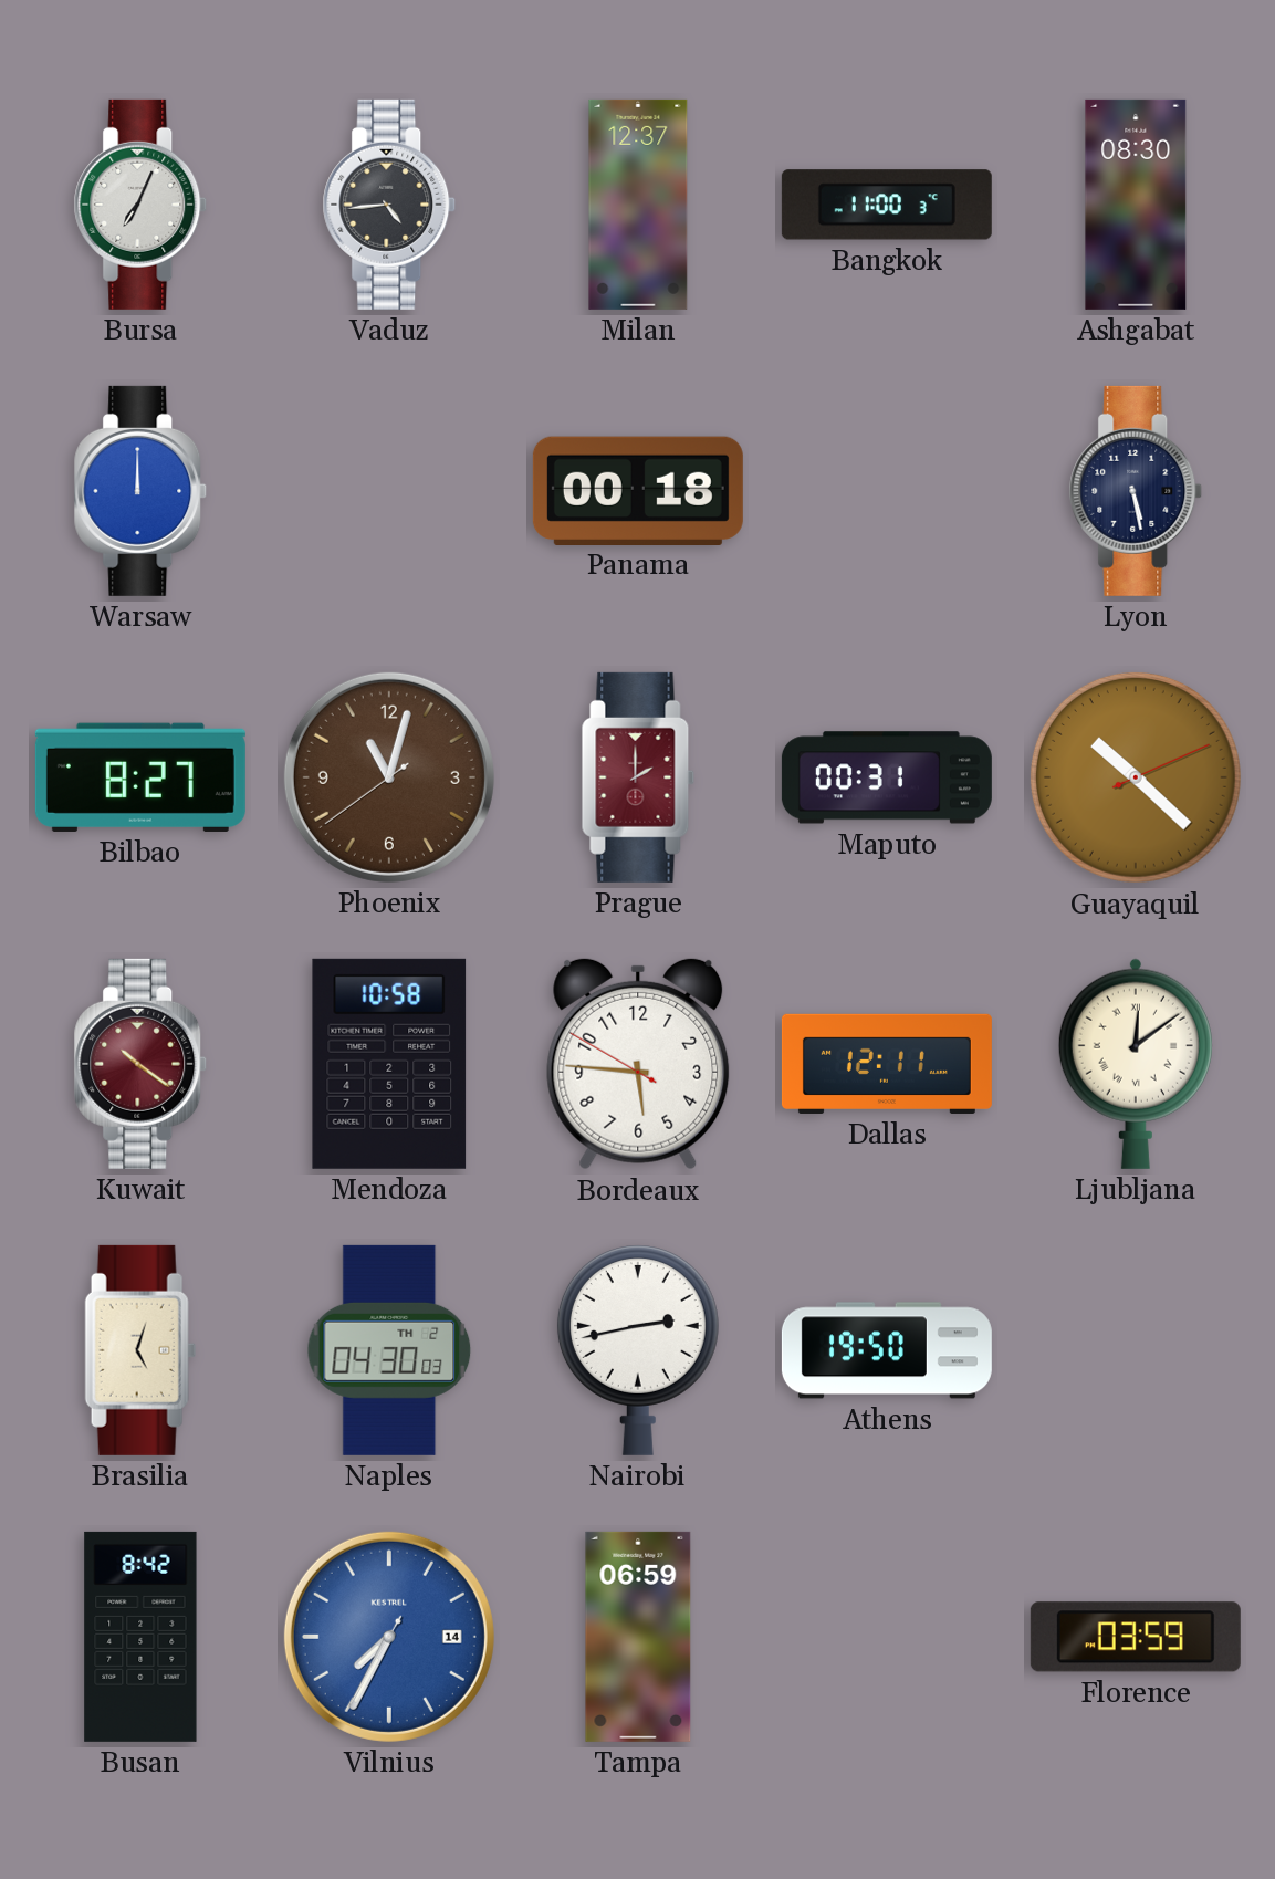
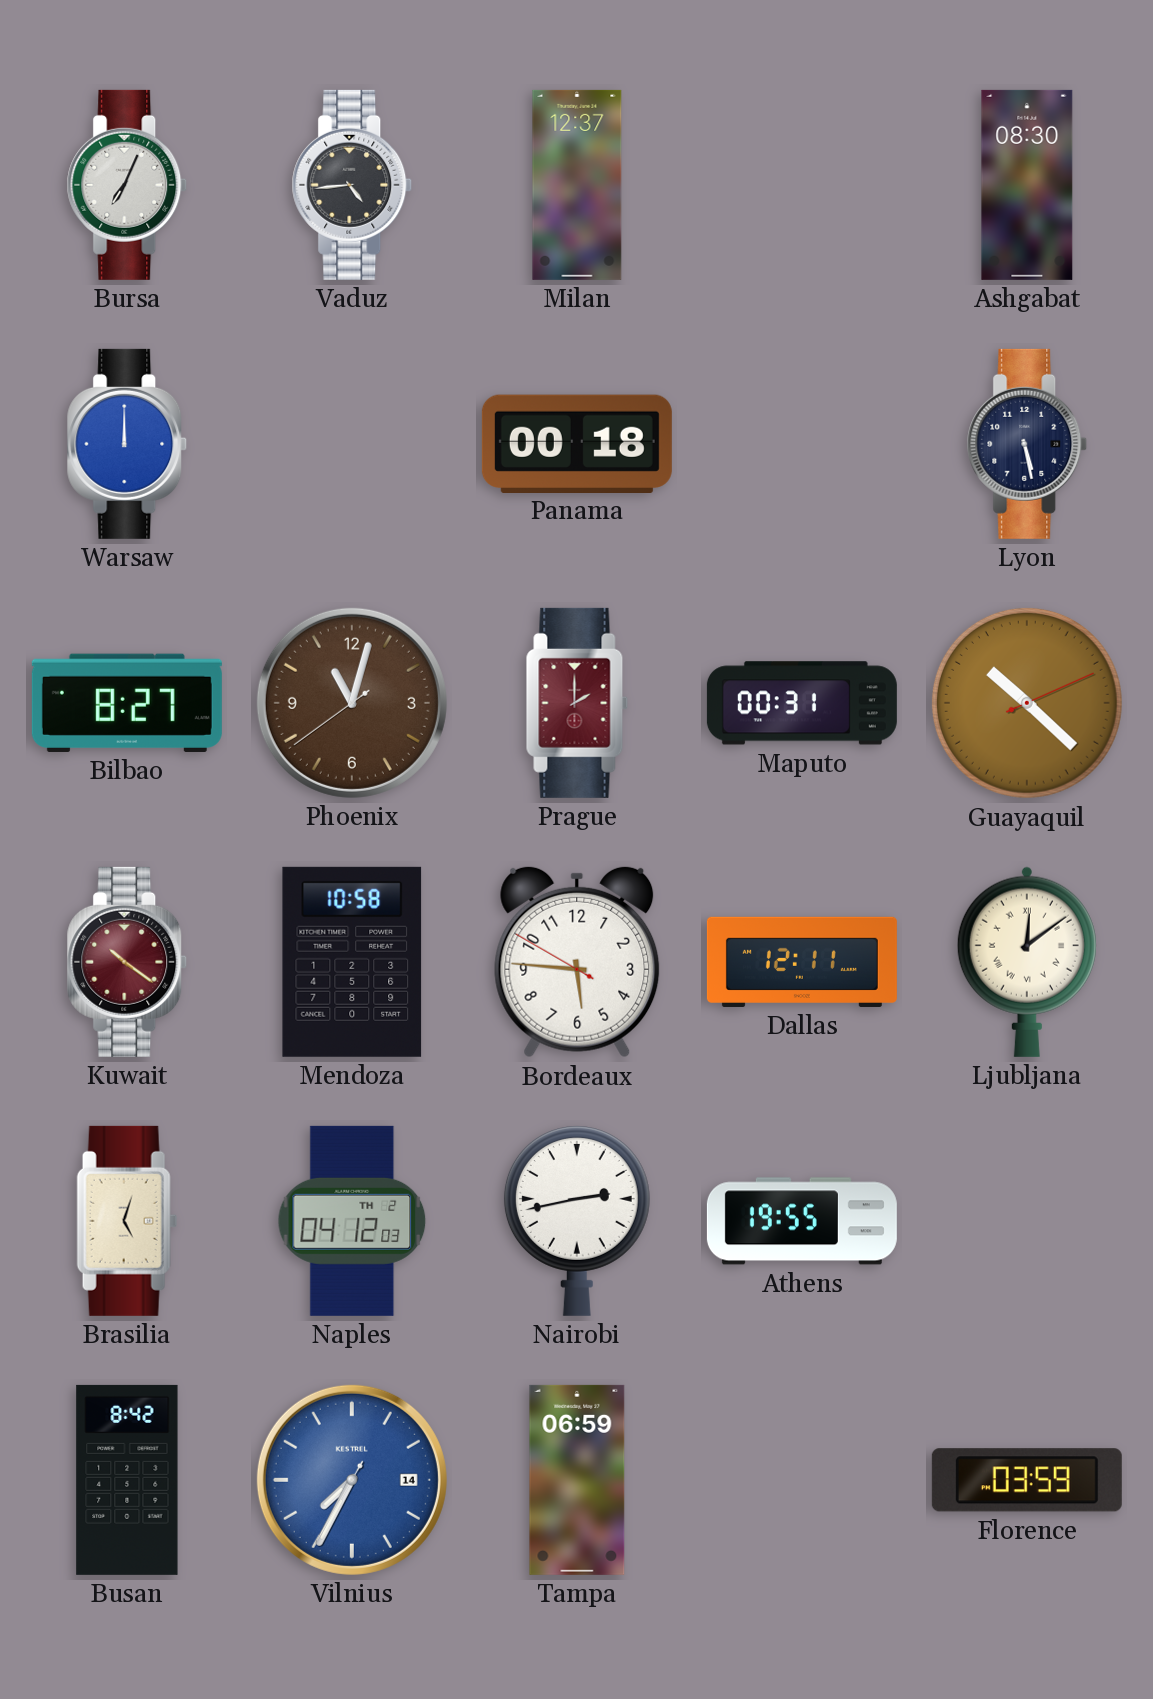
Bangkok: 11:00 -> none (887, 205)
Naples: 04:30 -> 04:12 (352, 1221)
Athens: 19:50 -> 19:55 (802, 1221)
